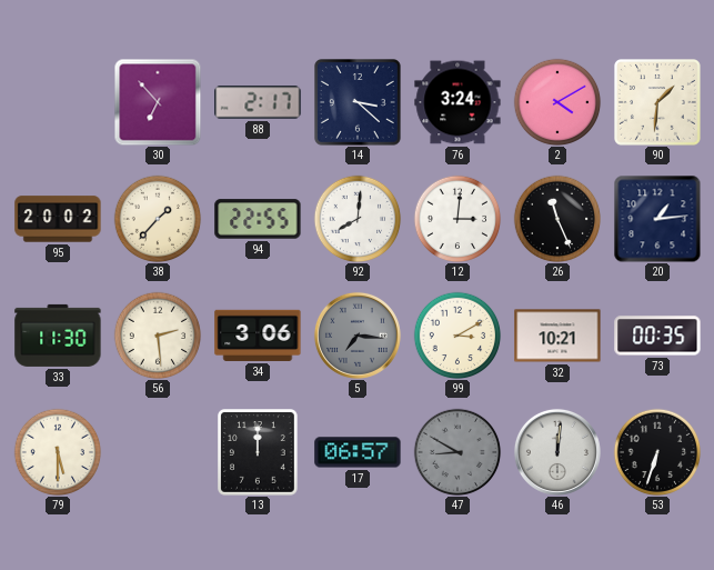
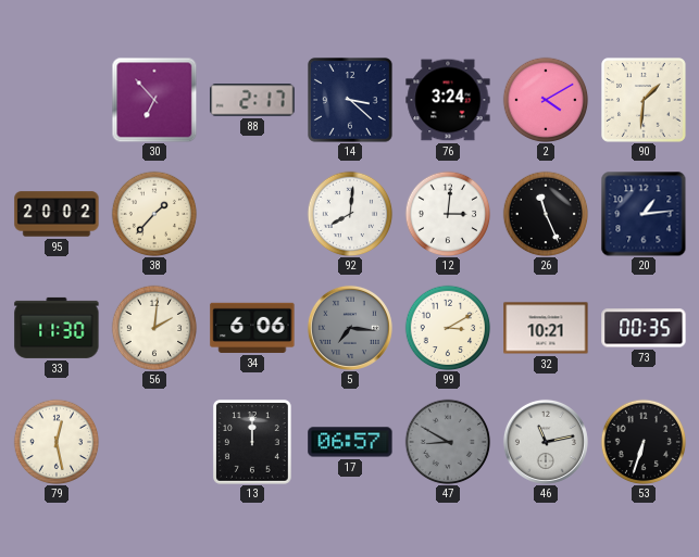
94: 22:55 -> none (258, 219)
56: 2:29 -> 2:01 (154, 328)
34: 3:06 -> 6:06 (252, 328)
79: 5:30 -> 12:28 (57, 442)
46: 12:01 -> 11:13 (546, 442)
